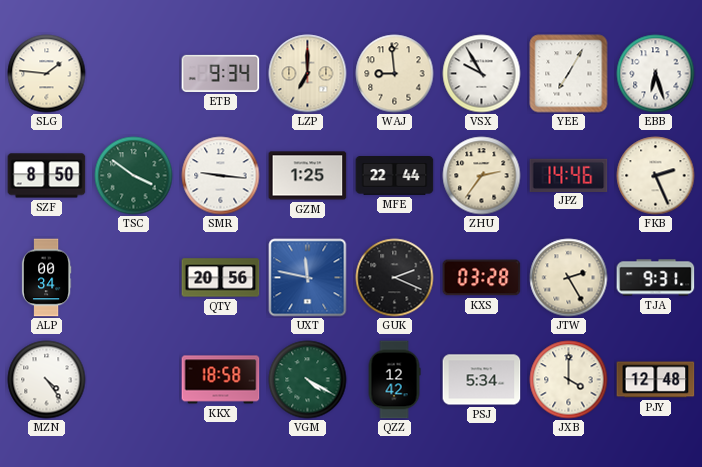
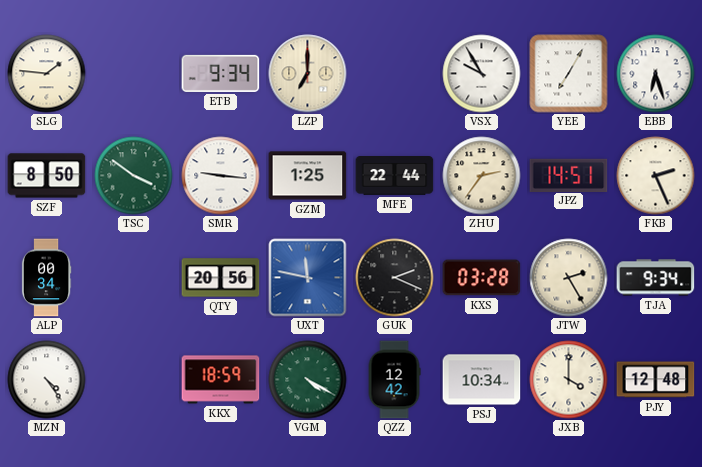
WAJ: 8:59 -> none (395, 74)
JPZ: 14:46 -> 14:51 (569, 175)
TJA: 9:31 -> 9:34 (656, 278)
KKX: 18:58 -> 18:59 (221, 380)
PSJ: 5:34 -> 10:34 (482, 380)
